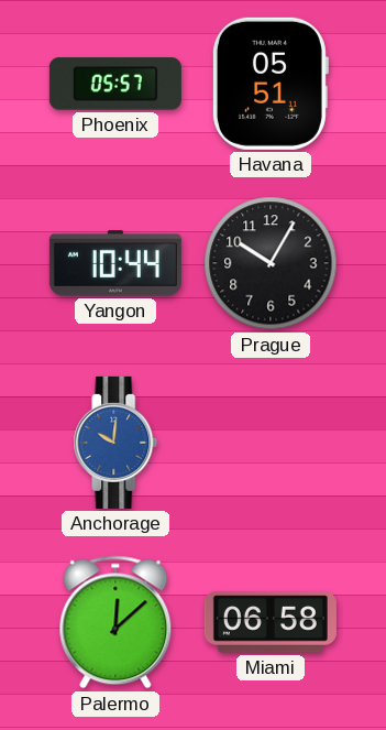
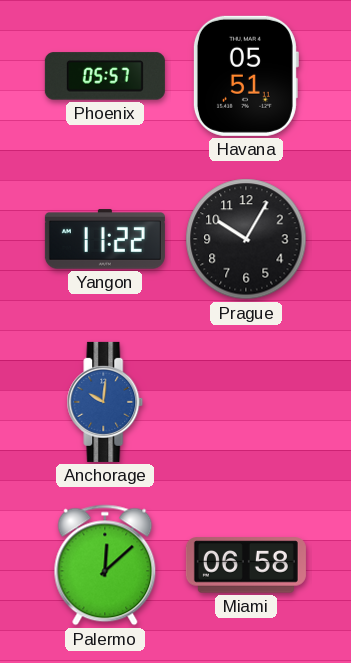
Yangon: 10:44 -> 11:22 (105, 239)
